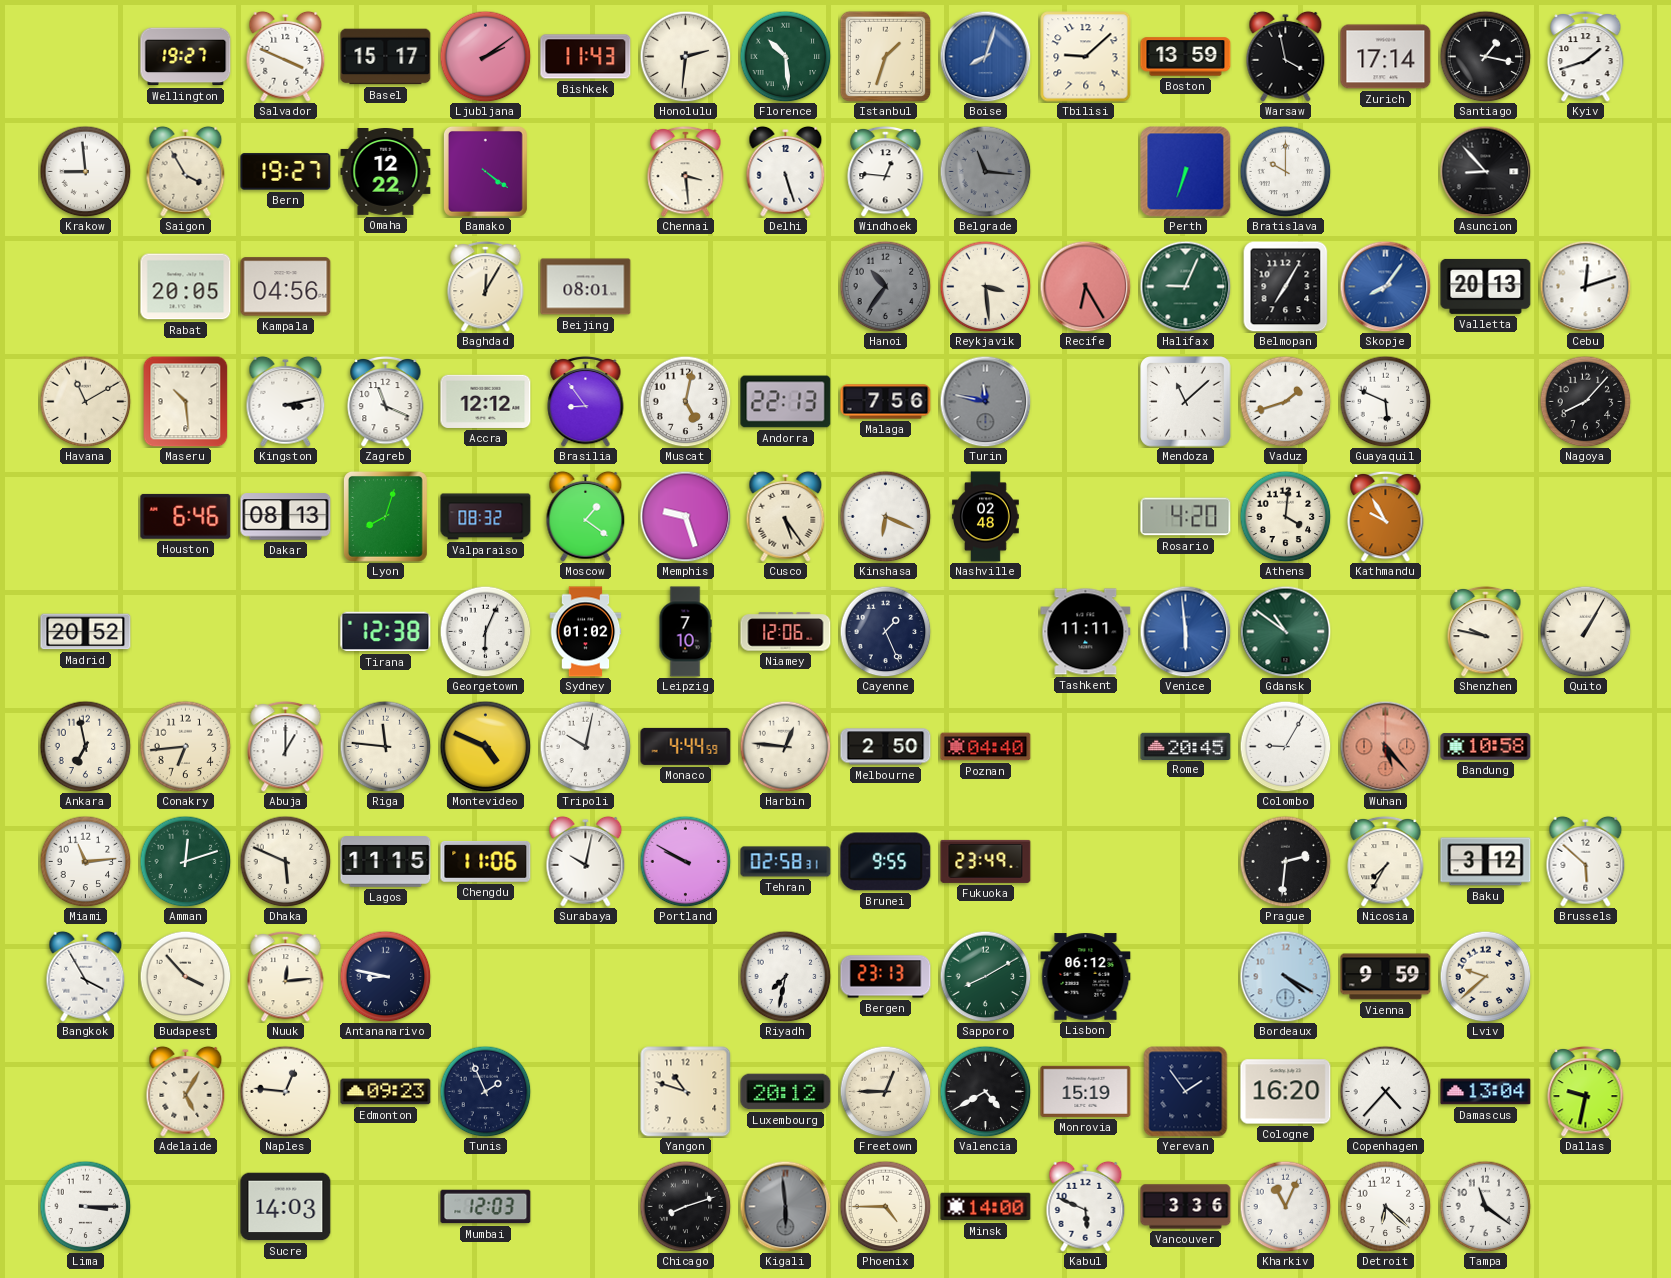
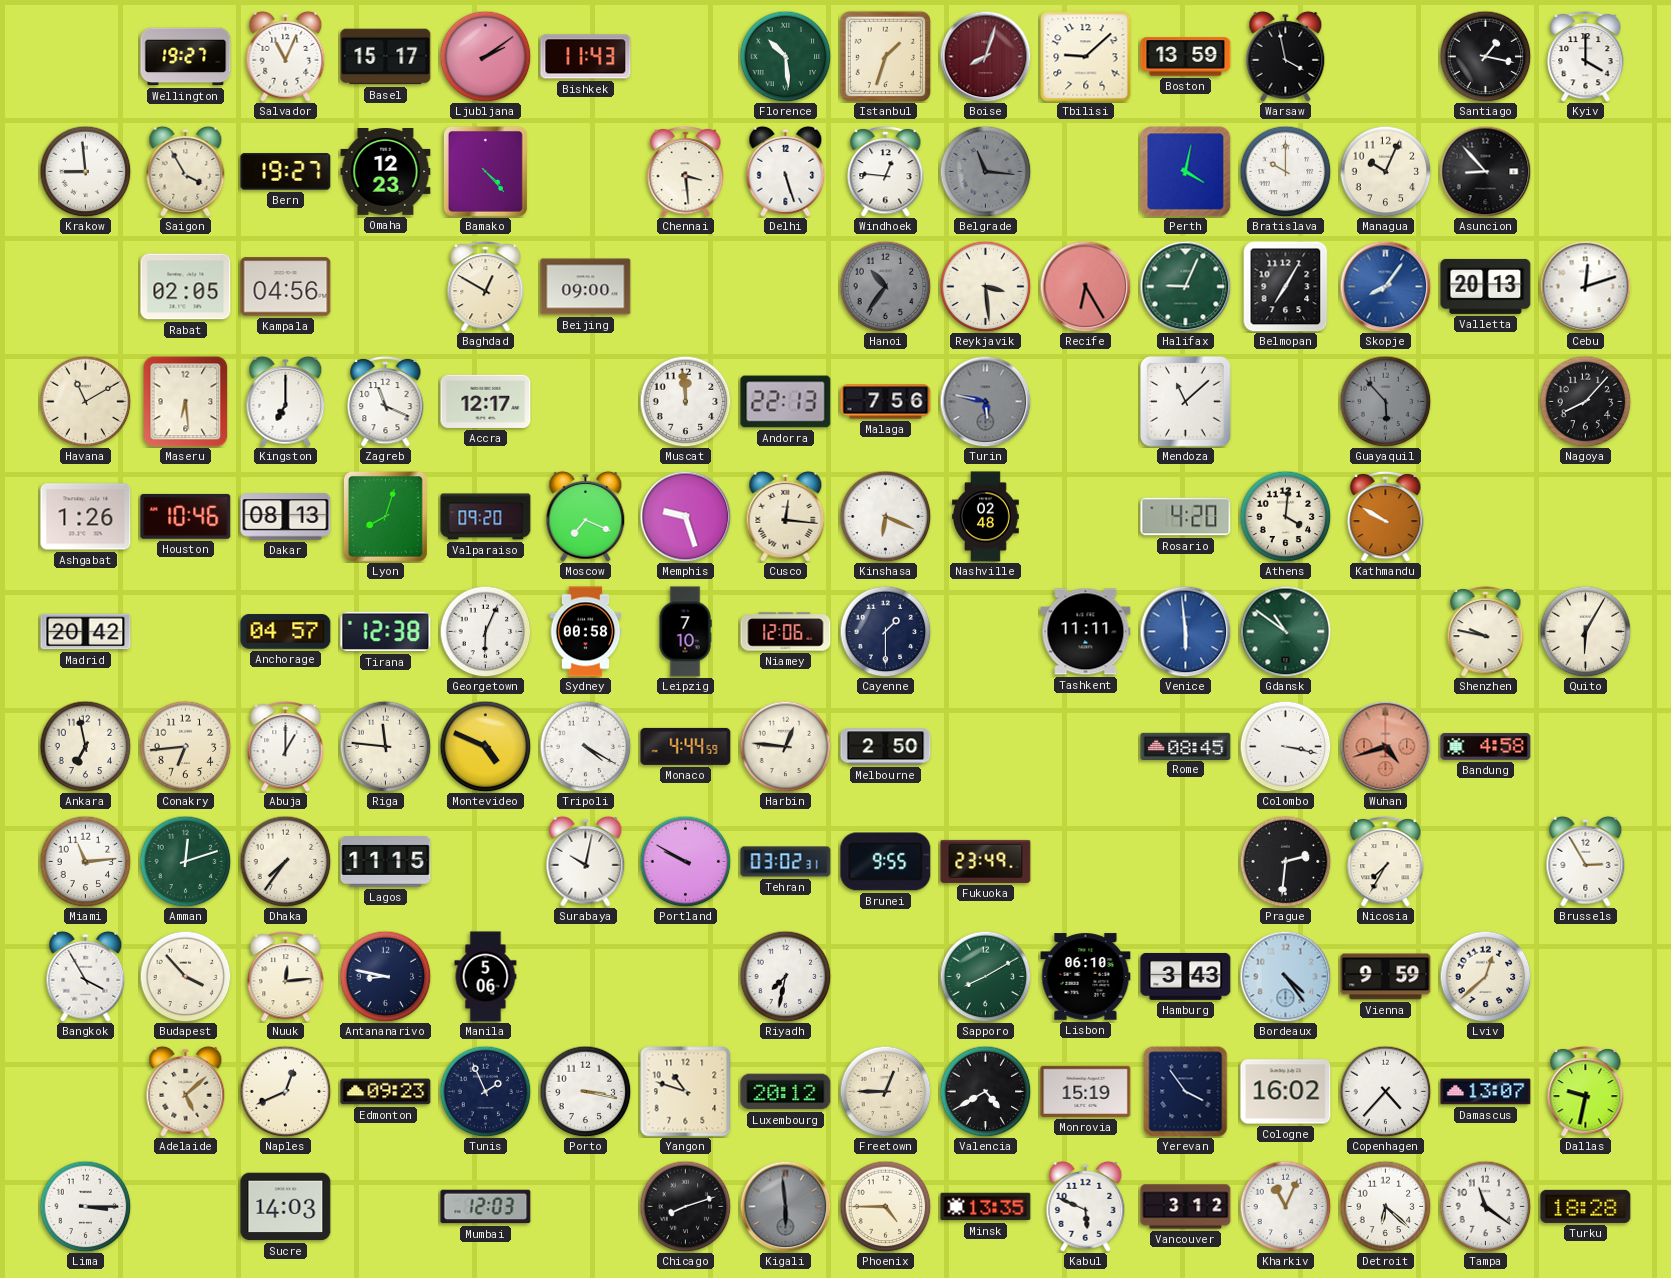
Salvador: 3:49 -> 11:04 (286, 56)
Honolulu: 2:31 -> none (685, 56)
Boise dial: blue -> burgundy (985, 56)
Zurich: 17:14 -> none (1386, 57)
Kyiv: 1:42 -> 4:00 (1586, 56)
Omaha: 12:22 -> 12:23 (386, 172)
Bamako: 4:21 -> 4:23 (485, 171)
Perth: 6:33 -> 4:02 (1186, 172)
Managua: none -> 10:04 (1385, 171)
Rabat: 20:05 -> 02:05 (186, 287)
Baghdad: 12:05 -> 12:50 (486, 286)
Beijing: 08:01 -> 09:00 (586, 287)
Maseru: 10:29 -> 6:29 (186, 401)
Kingston: 3:13 -> 7:00 (286, 401)
Accra: 12:12 -> 12:17 (486, 401)
Brasilia: 8:54 -> none (586, 401)
Muscat: 5:02 -> 11:59 (685, 401)
Turin: 11:47 -> 5:47 (985, 401)
Vaduz: 1:42 -> none (1285, 401)
Guayaquil: 5:49 -> 5:53 (1385, 401)
Guayaquil dial: white -> grey (1385, 401)
Ashgabat: none -> 1:26 (86, 517)
Houston: 6:46 -> 10:46 (186, 516)
Valparaiso: 08:32 -> 09:20 (486, 517)
Moscow: 1:21 -> 7:19 (586, 516)
Cusco: 5:24 -> 12:16 (786, 516)
Kathmandu: 9:55 -> 9:50 (1386, 516)
Madrid: 20:52 -> 20:42 (86, 632)
Anchorage: none -> 04:57 (286, 632)
Sydney: 01:02 -> 00:58 (586, 632)
Cayenne: 1:26 -> 1:30 (885, 631)
Quito: 1:05 -> 6:05 (1585, 631)
Tripoli: 10:02 -> 4:20 (585, 746)
Poznan: 04:40 -> none (986, 747)
Rome: 20:45 -> 08:45 (1186, 746)
Colombo: 9:05 -> 3:17 (1285, 746)
Wuhan: 5:23 -> 4:42 (1385, 746)
Bandung: 10:58 -> 4:58 (1486, 747)
Dhaka: 5:49 -> 7:36 (285, 861)
Chengdu: 11:06 -> none (486, 861)
Tehran: 02:58 -> 03:02 (786, 862)
Baku: 3:12 -> none (1486, 862)
Brussels: 5:52 -> 2:55 (1586, 861)
Manila: none -> 5:06 (486, 977)
Bergen: 23:13 -> none (886, 977)
Lisbon: 06:12 -> 06:10 (1086, 977)
Hamburg: none -> 3:43 (1186, 976)
Bordeaux: 4:20 -> 4:24 (1285, 976)
Lviv: 9:38 -> 12:38 (1485, 976)
Adelaide: 5:05 -> 5:08 (186, 1091)
Naples: 12:46 -> 12:41 (285, 1091)
Porto: none -> 3:17 (585, 1091)
Yerevan: 1:54 -> 3:54 (1186, 1092)
Cologne: 16:20 -> 16:02 (1286, 1092)
Damascus: 13:04 -> 13:07 (1486, 1092)
Minsk: 14:00 -> 13:35 (986, 1207)
Vancouver: 3:36 -> 3:12 (1186, 1207)
Turku: none -> 18:28 (1586, 1206)
